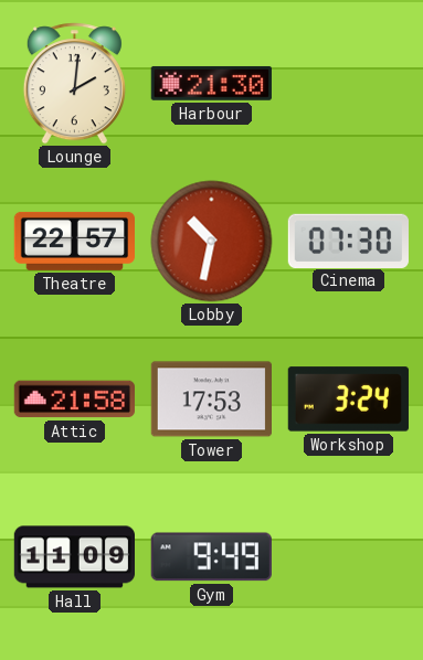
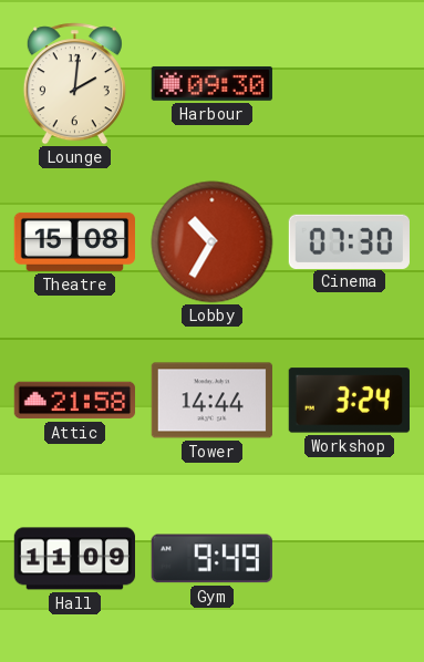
Harbour: 21:30 -> 09:30 (211, 83)
Theatre: 22:57 -> 15:08 (74, 241)
Lobby: 10:32 -> 10:35 (213, 242)
Tower: 17:53 -> 14:44 (211, 401)
